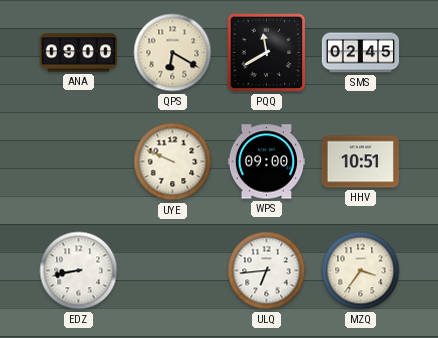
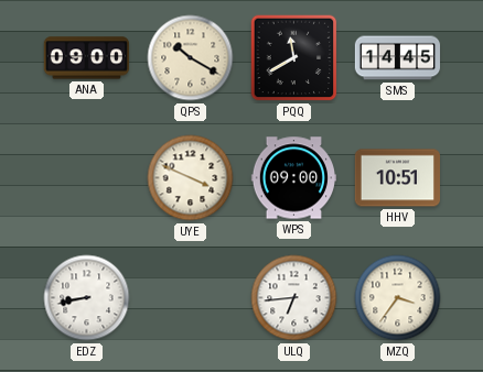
QPS: 6:20 -> 10:20 (191, 58)
SMS: 02:45 -> 14:45 (398, 58)
UYE: 9:49 -> 3:49 (191, 178)
